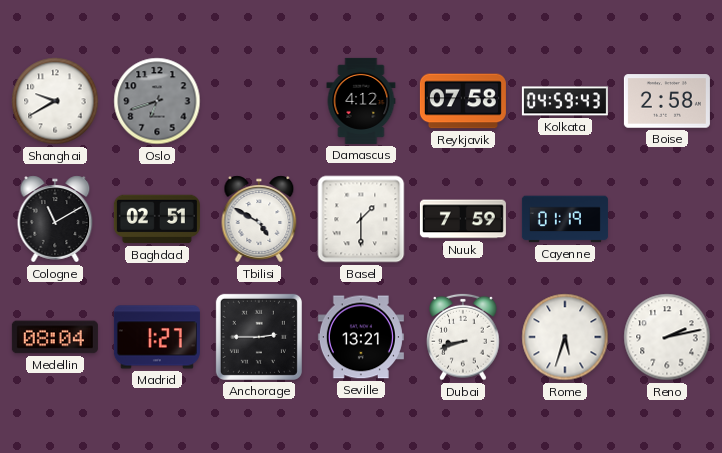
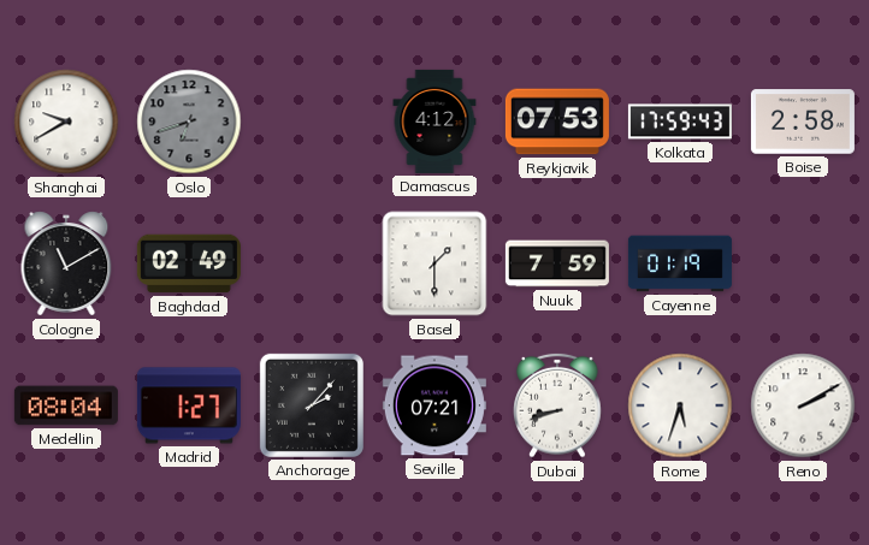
Reykjavik: 07:58 -> 07:53 (557, 122)
Kolkata: 04:59 -> 17:59 (680, 122)
Baghdad: 02:51 -> 02:49 (189, 263)
Tbilisi: 4:50 -> none (259, 219)
Anchorage: 2:45 -> 2:07 (312, 405)
Seville: 13:21 -> 07:21 (434, 405)
Reno: 2:13 -> 2:10 (803, 405)
